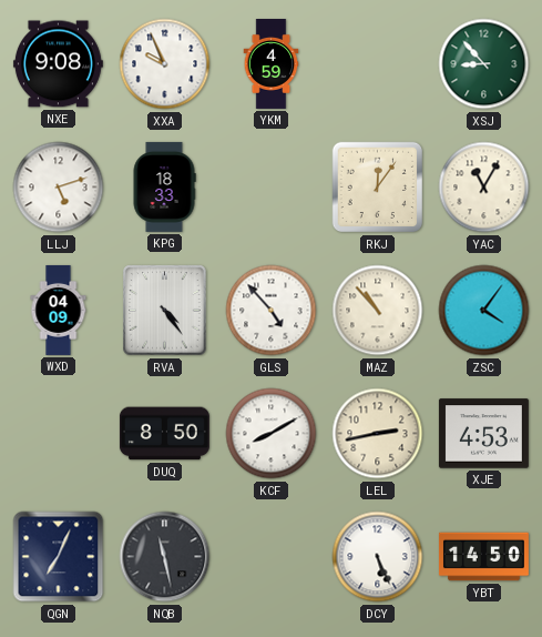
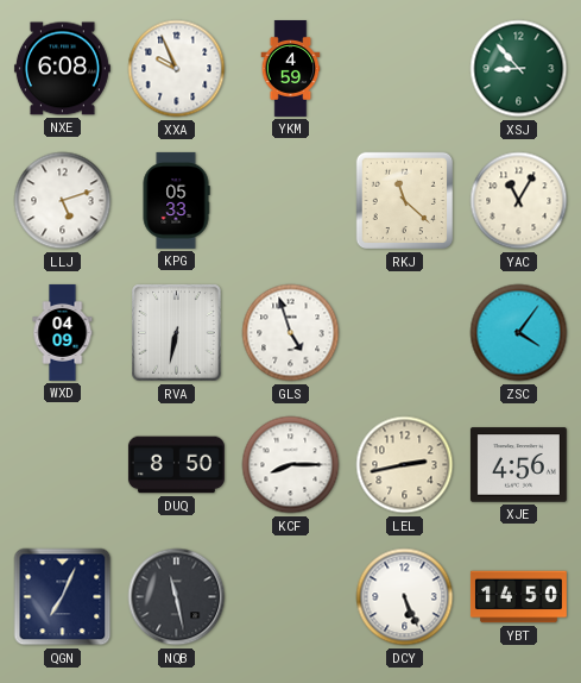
NXE: 9:08 -> 6:08 (62, 69)
KPG: 18:33 -> 05:33 (176, 200)
RKJ: 12:06 -> 11:22 (405, 201)
RVA: 4:24 -> 6:32 (177, 333)
GLS: 4:53 -> 4:57 (291, 333)
MAZ: 10:53 -> none (378, 311)
KCF: 8:10 -> 8:15 (291, 465)
XJE: 4:53 -> 4:56 (518, 465)
